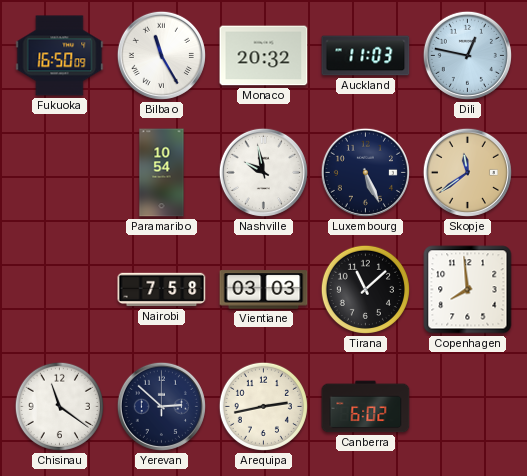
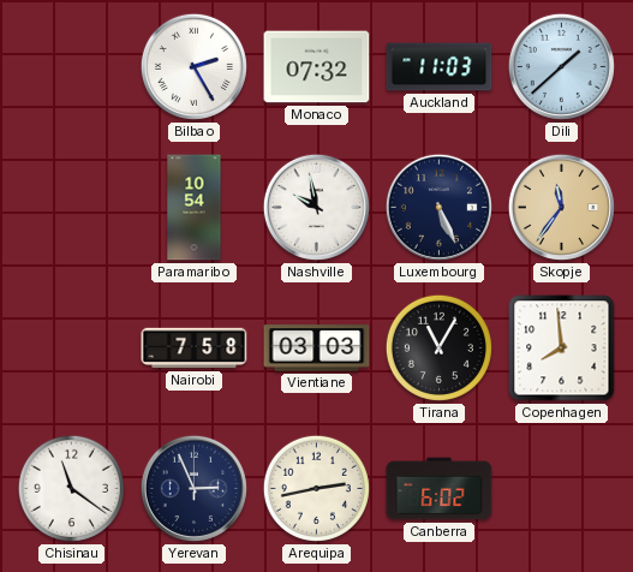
Fukuoka: 16:50 -> none (60, 56)
Bilbao: 11:25 -> 2:25 (193, 66)
Monaco: 20:32 -> 07:32 (317, 67)
Dili: 12:47 -> 1:38 (561, 66)
Skopje: 11:39 -> 11:36 (561, 207)
Tirana: 11:08 -> 11:05 (438, 347)
Yerevan: 2:52 -> 2:56 (193, 488)
